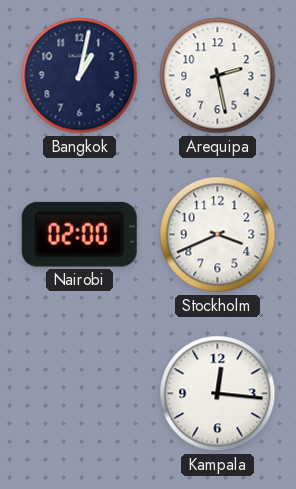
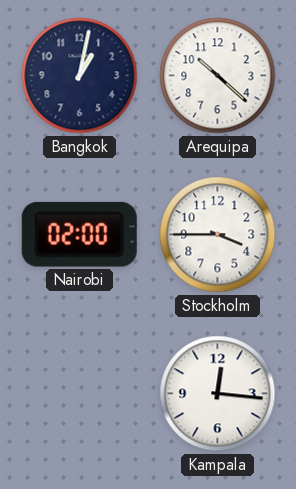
Arequipa: 2:28 -> 10:22 (218, 76)
Stockholm: 3:41 -> 3:45 (218, 235)
